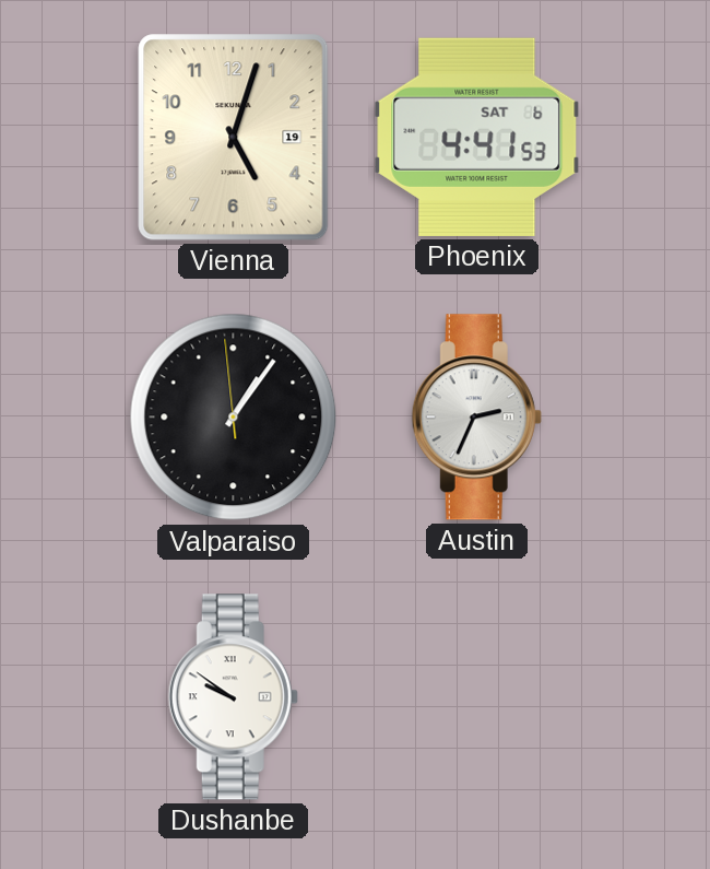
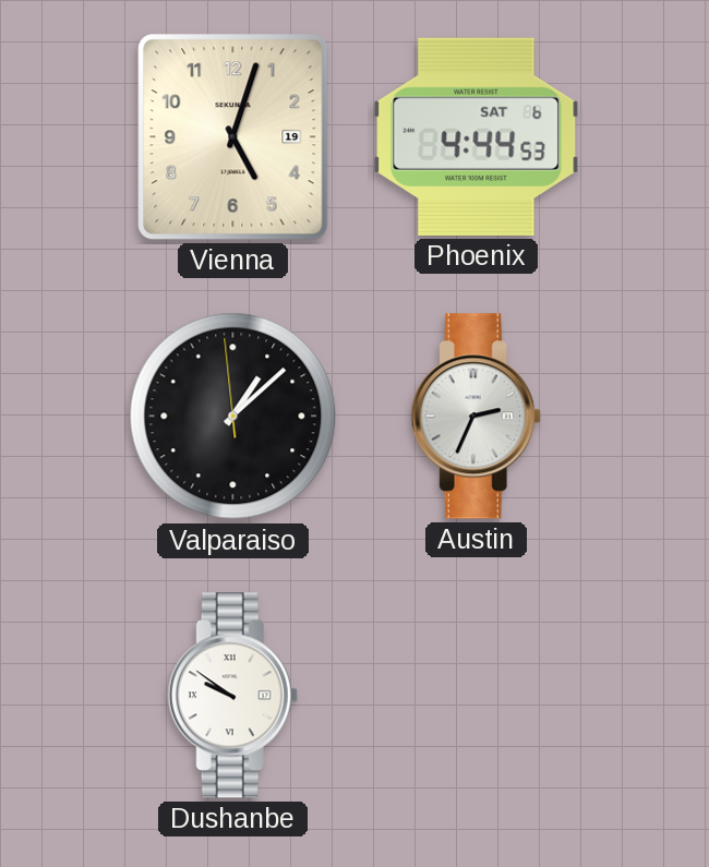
Phoenix: 4:41 -> 4:44 (477, 136)
Valparaiso: 1:05 -> 1:07 (233, 417)
